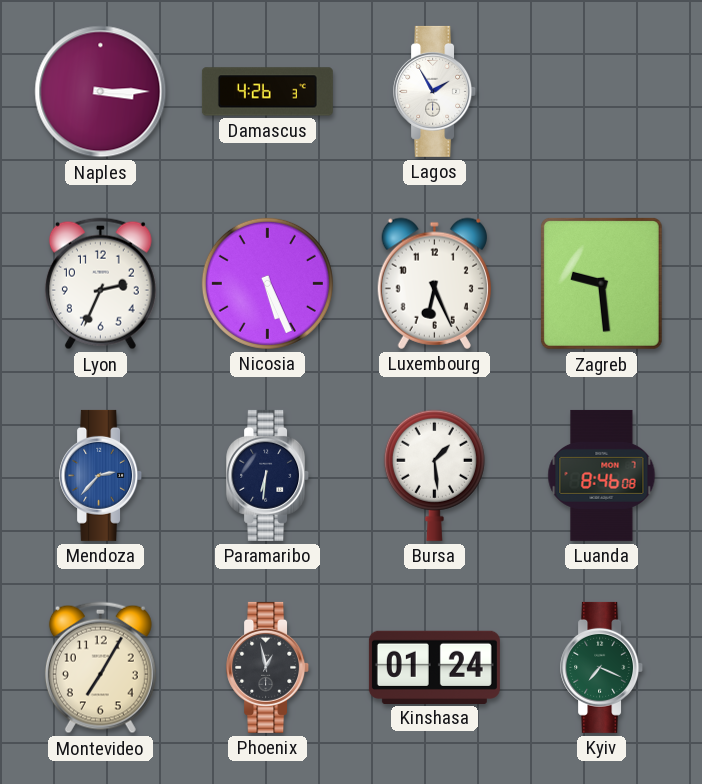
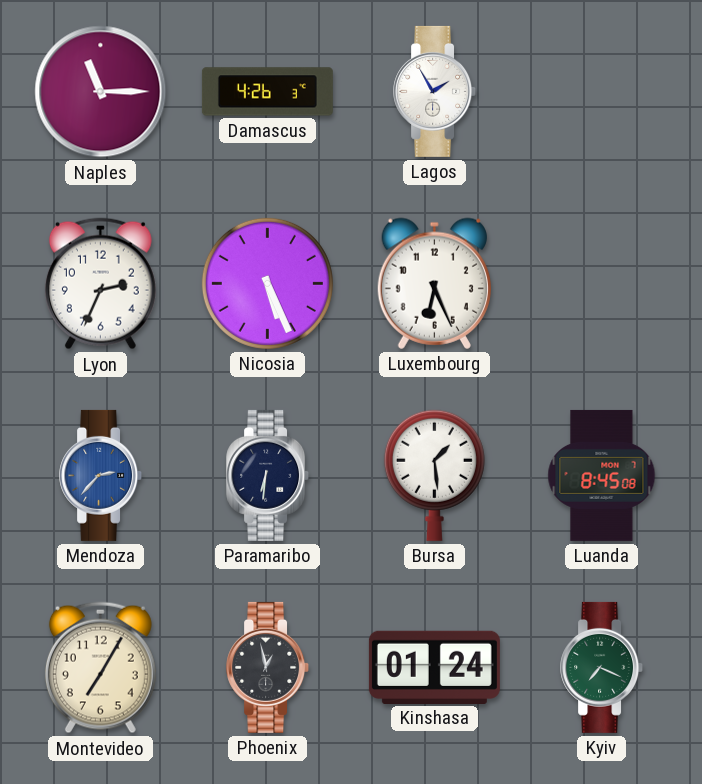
Naples: 3:15 -> 11:15 (101, 92)
Zagreb: 9:29 -> none (601, 283)
Luanda: 8:46 -> 8:45 (602, 475)
